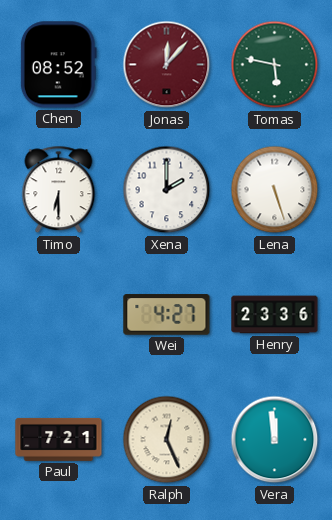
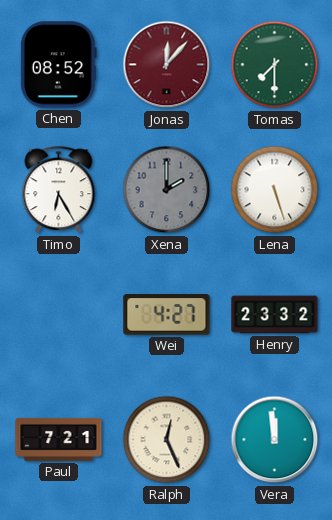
Tomas: 5:47 -> 7:30 (275, 65)
Timo: 6:30 -> 6:25 (59, 190)
Xena dial: white -> grey (167, 190)
Henry: 23:36 -> 23:32 (275, 315)
